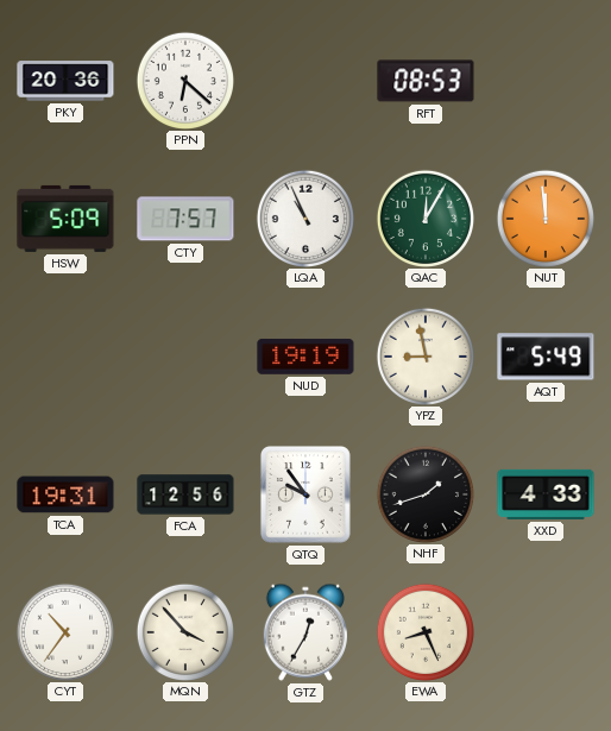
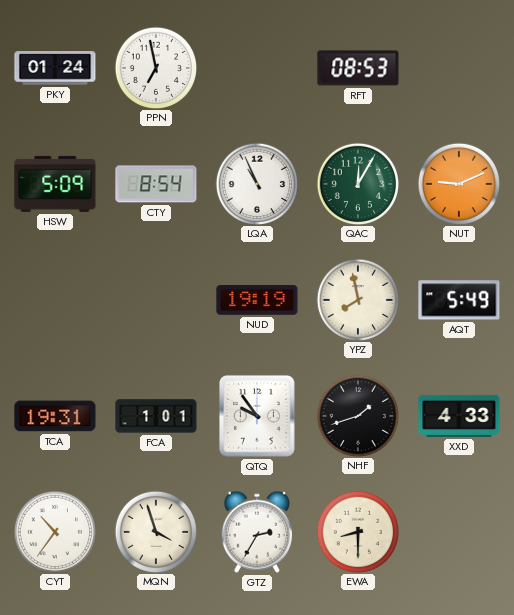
PKY: 20:36 -> 01:24 (55, 68)
PPN: 6:22 -> 6:58 (155, 67)
CTY: 7:57 -> 8:54 (156, 184)
NUT: 11:59 -> 9:11 (458, 183)
YPZ: 8:58 -> 7:58 (357, 299)
FCA: 12:56 -> 1:01 (156, 416)
MQN: 3:53 -> 3:57 (155, 531)
GTZ: 12:35 -> 2:35 (257, 532)
EWA: 8:26 -> 8:30 (357, 531)
